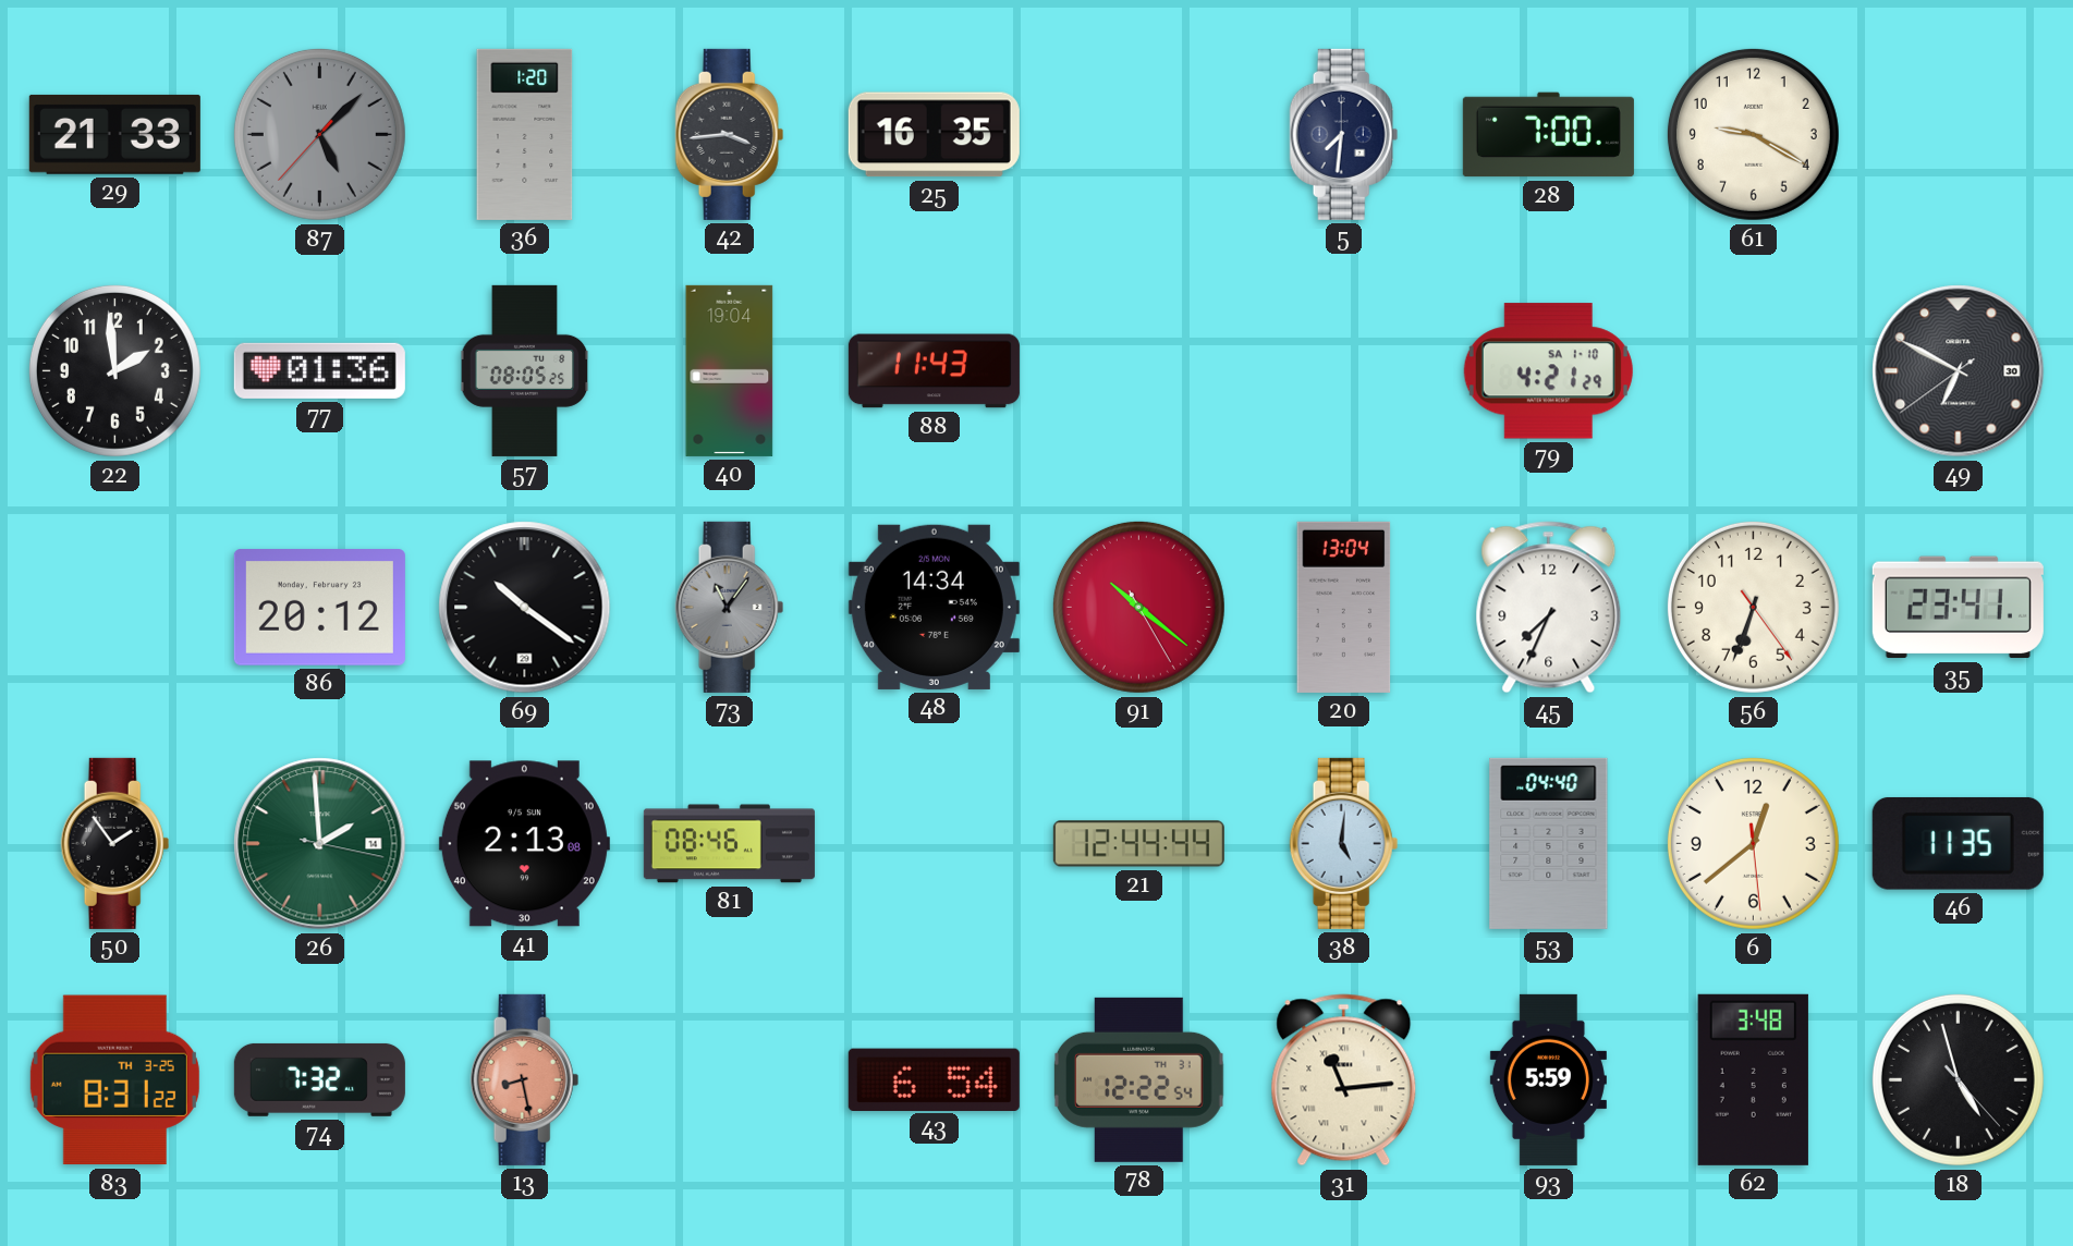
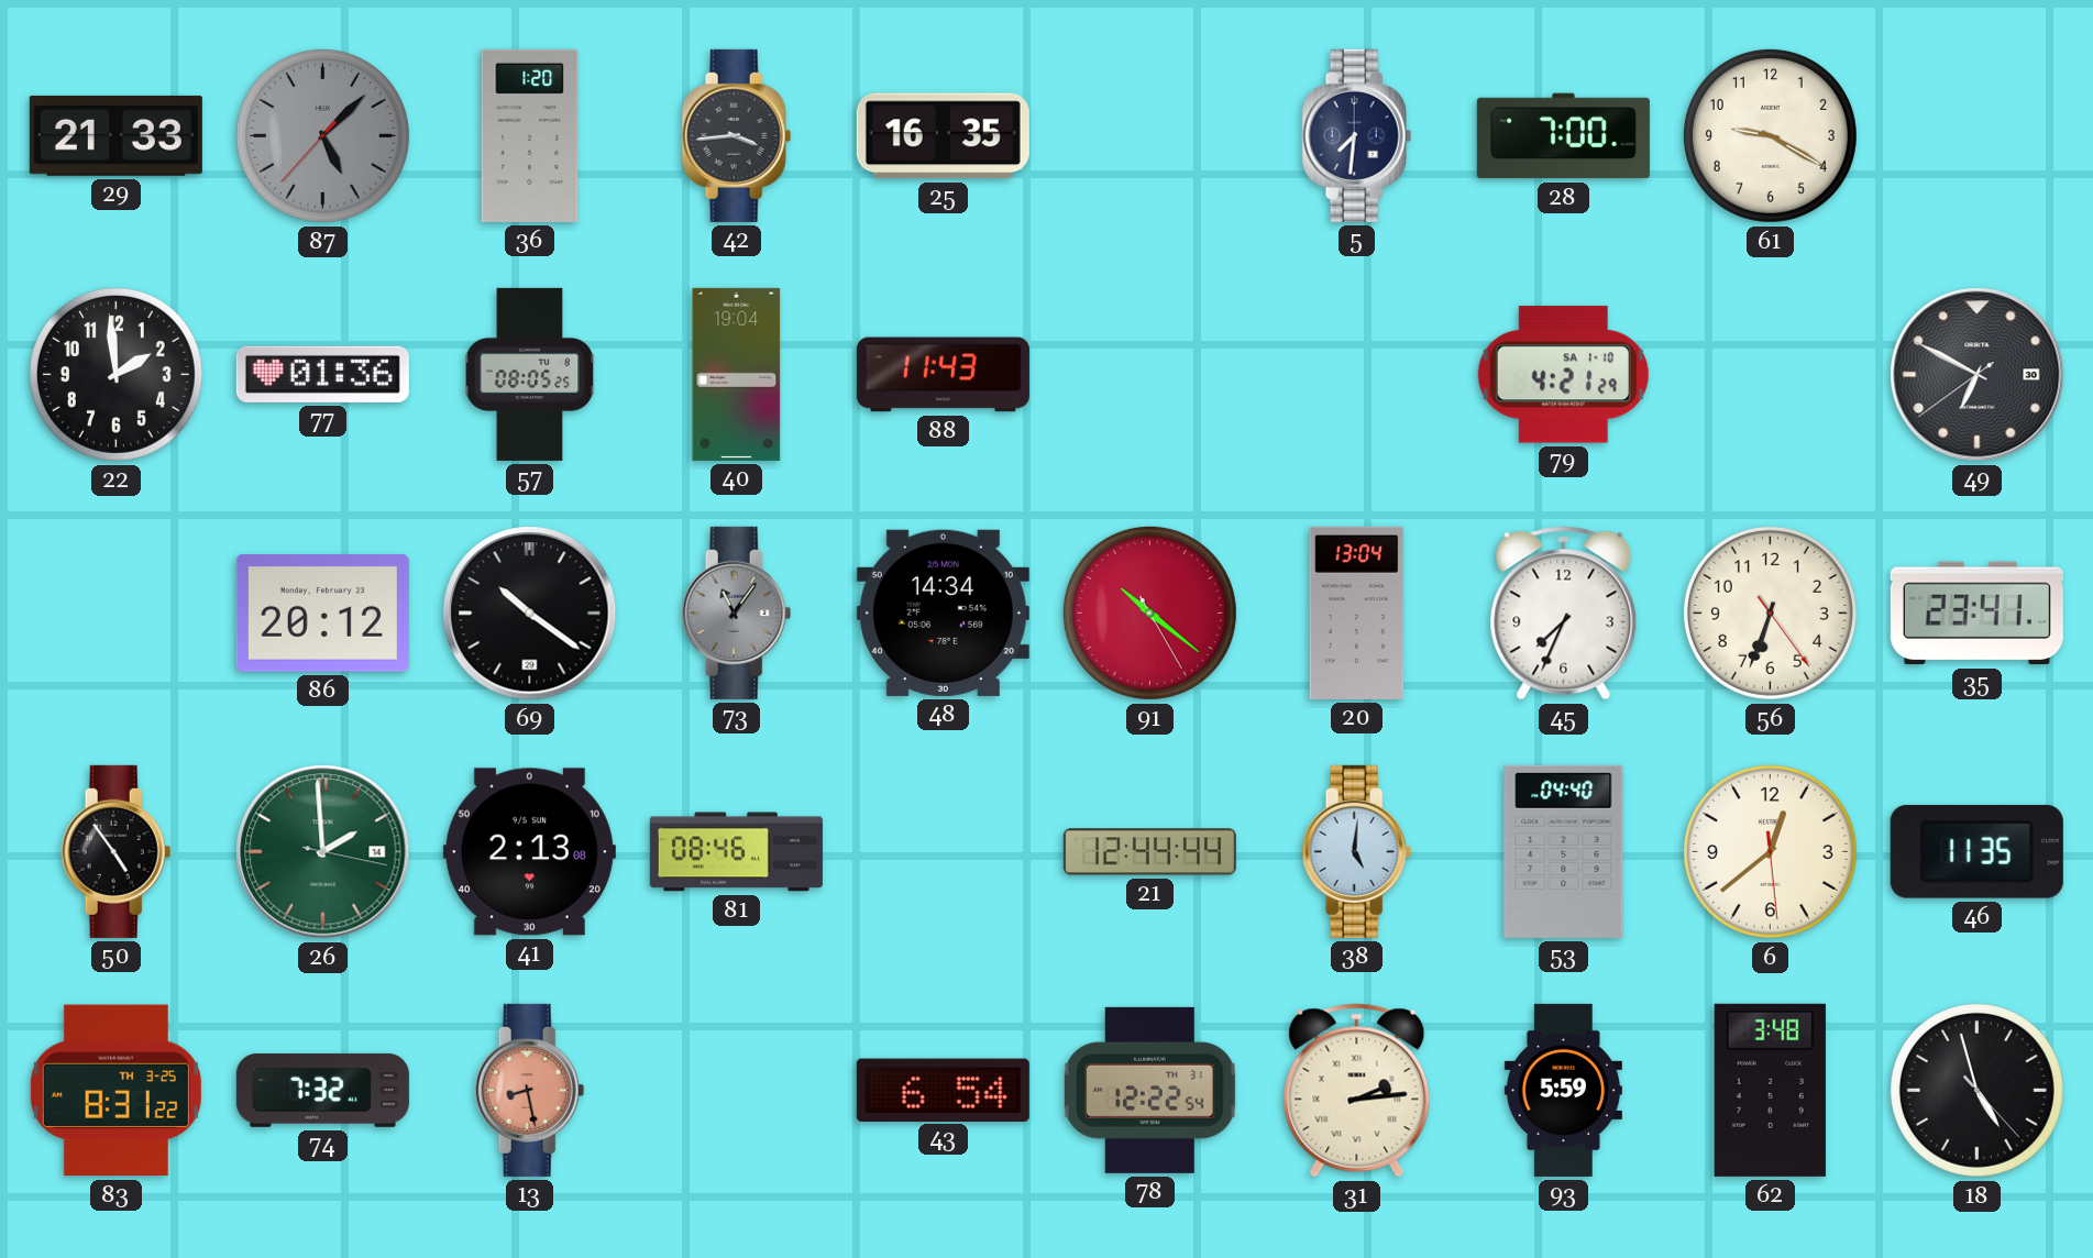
50: 1:54 -> 4:54 (117, 851)
31: 11:14 -> 2:14 (1357, 1091)
